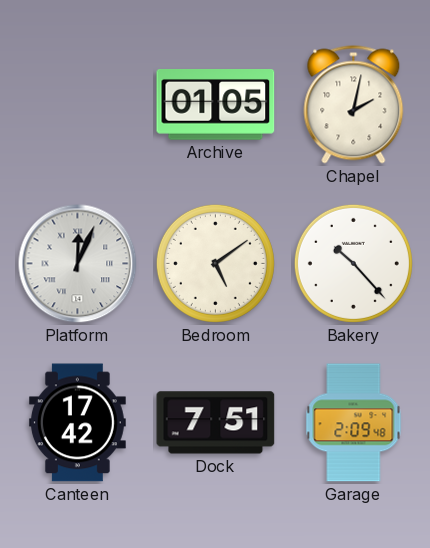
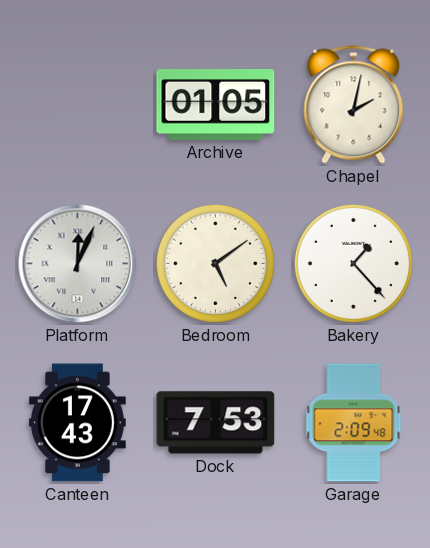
Bakery: 10:23 -> 1:23 (353, 263)
Canteen: 17:42 -> 17:43 (77, 423)
Dock: 7:51 -> 7:53 (216, 423)
